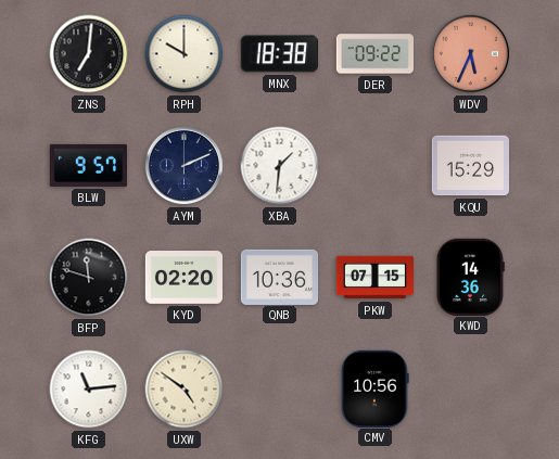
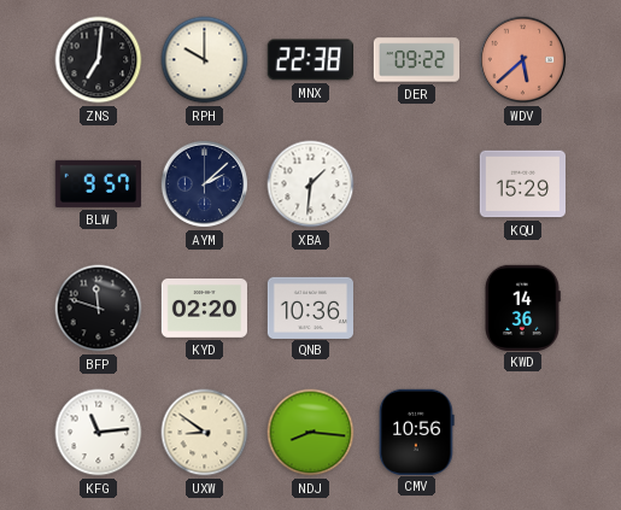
MNX: 18:38 -> 22:38 (310, 60)
WDV: 5:34 -> 5:38 (523, 60)
AYM: 2:11 -> 2:08 (205, 184)
PKW: 07:15 -> none (374, 278)
UXW: 4:51 -> 8:51 (205, 433)
NDJ: none -> 8:16 (311, 433)
